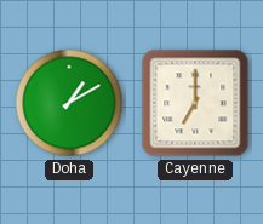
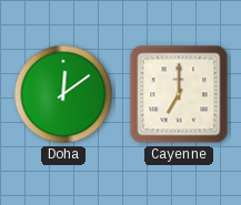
Doha: 1:10 -> 12:09 (63, 94)
